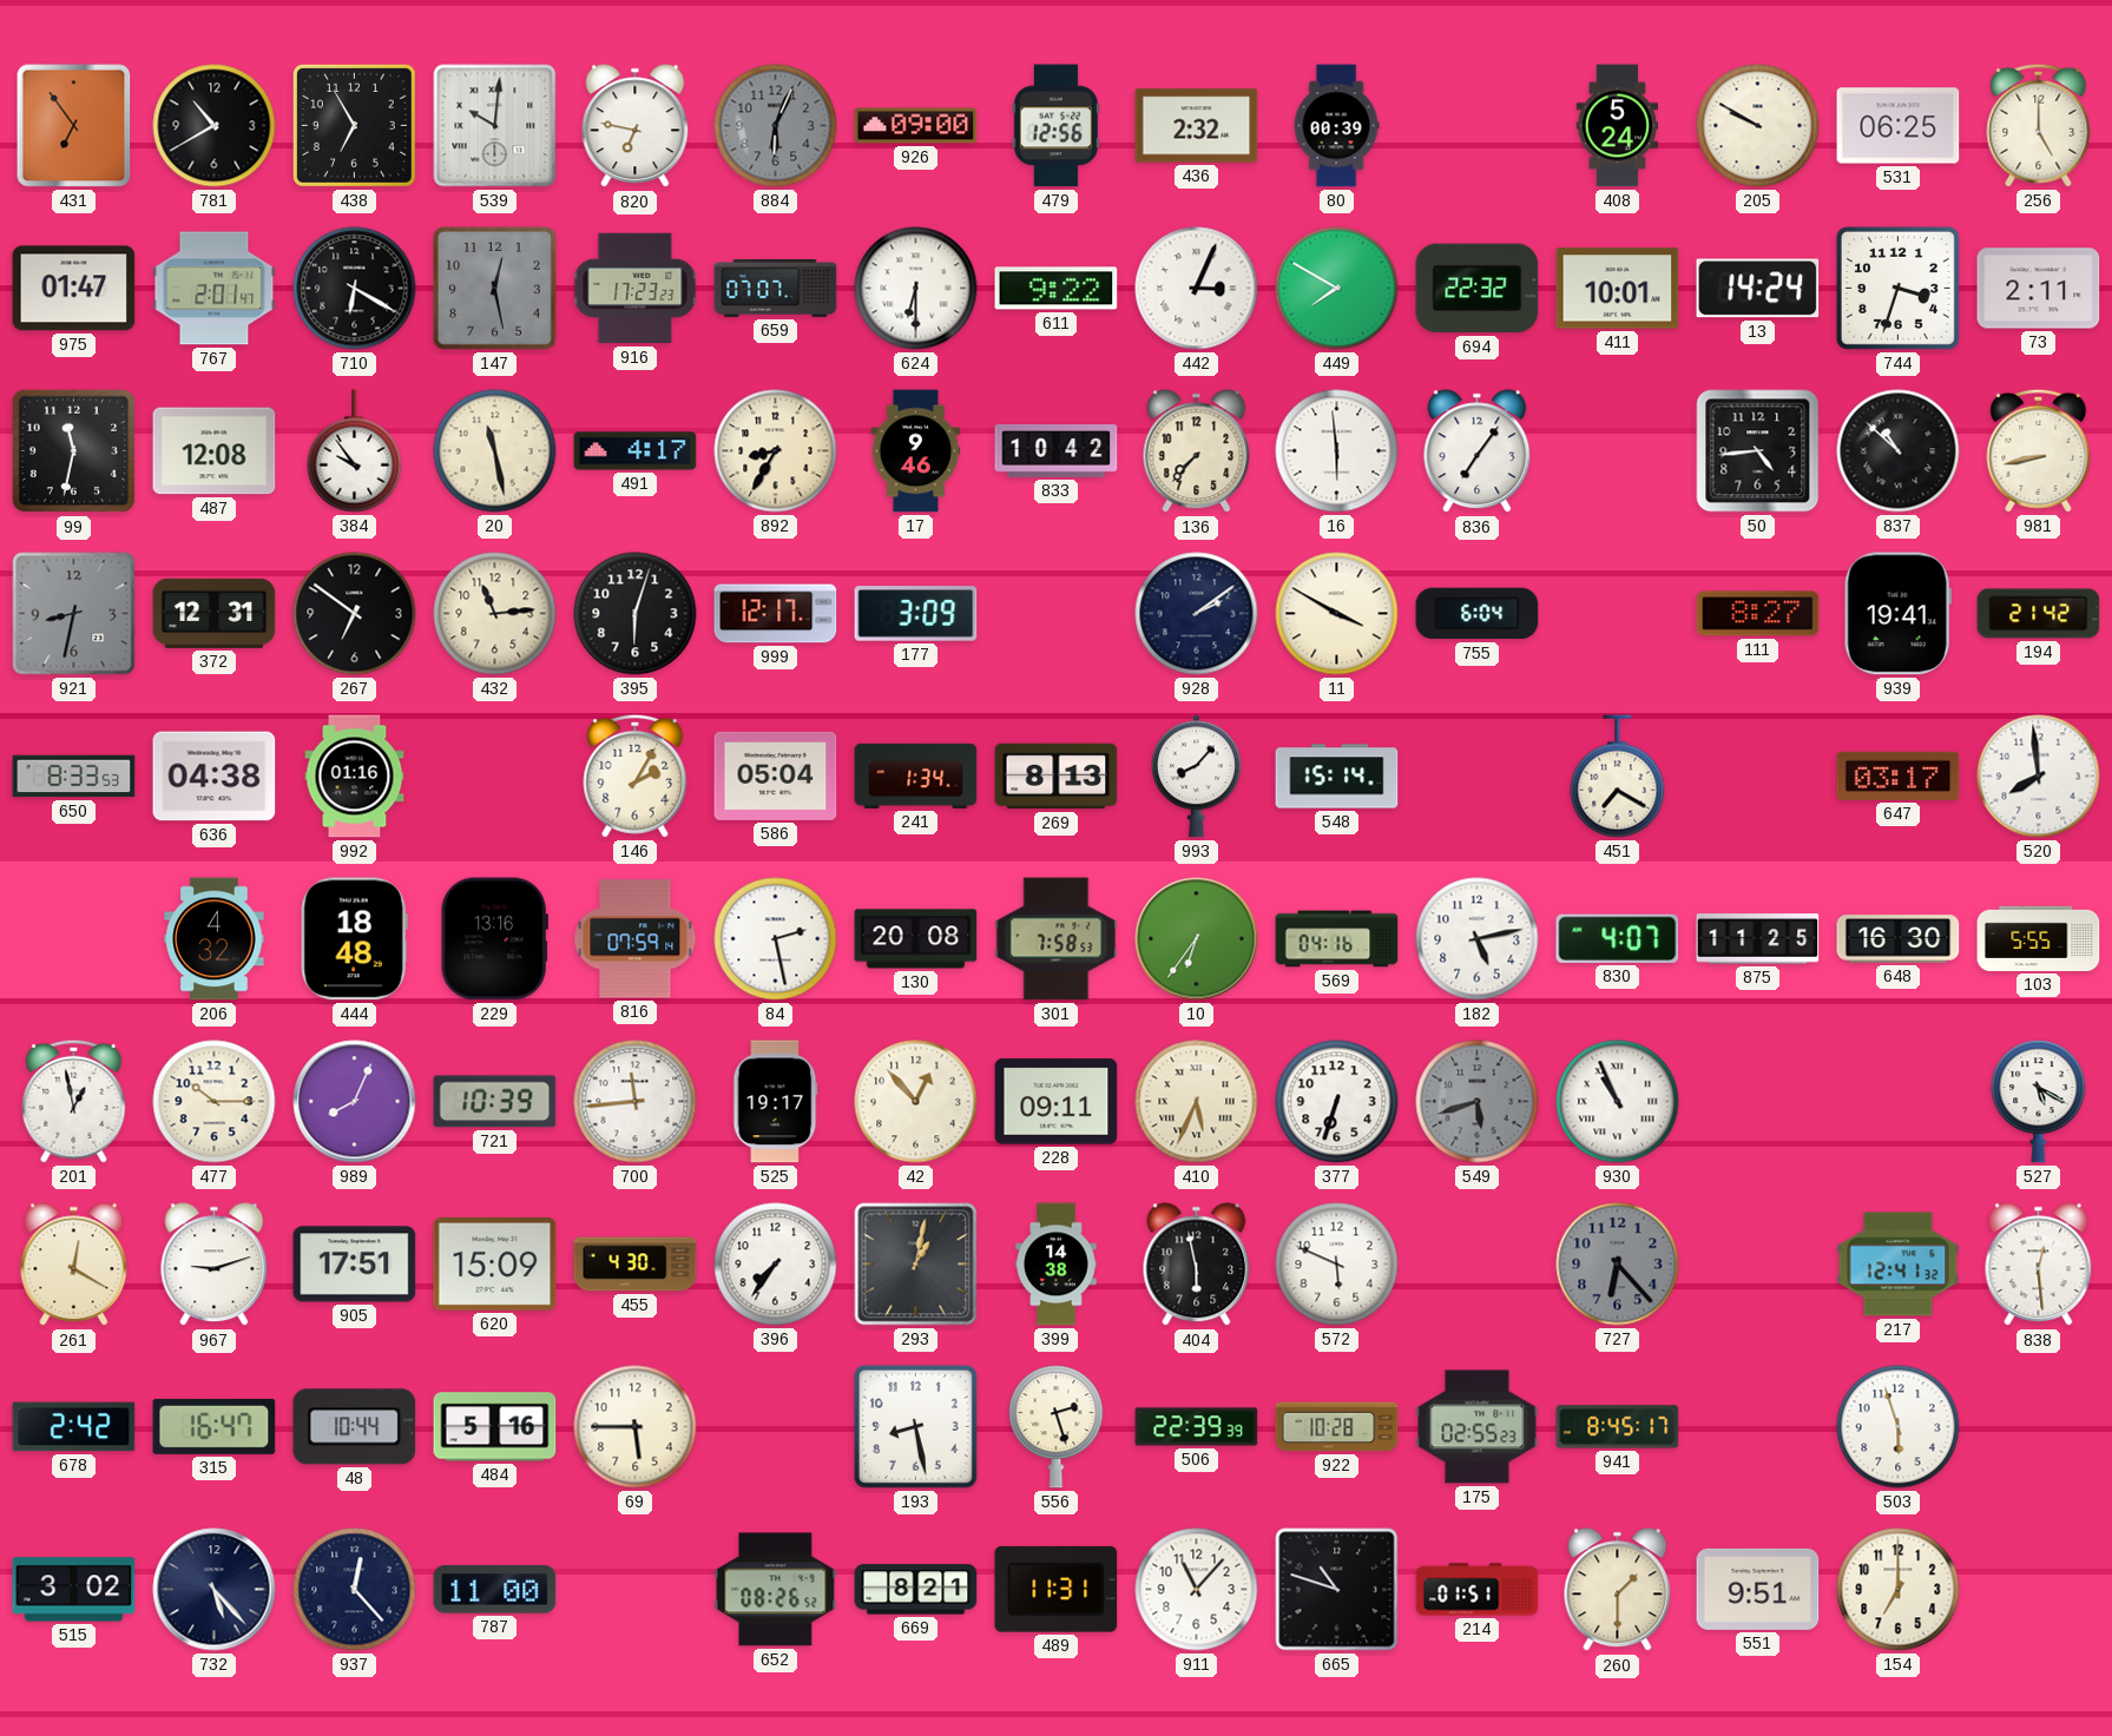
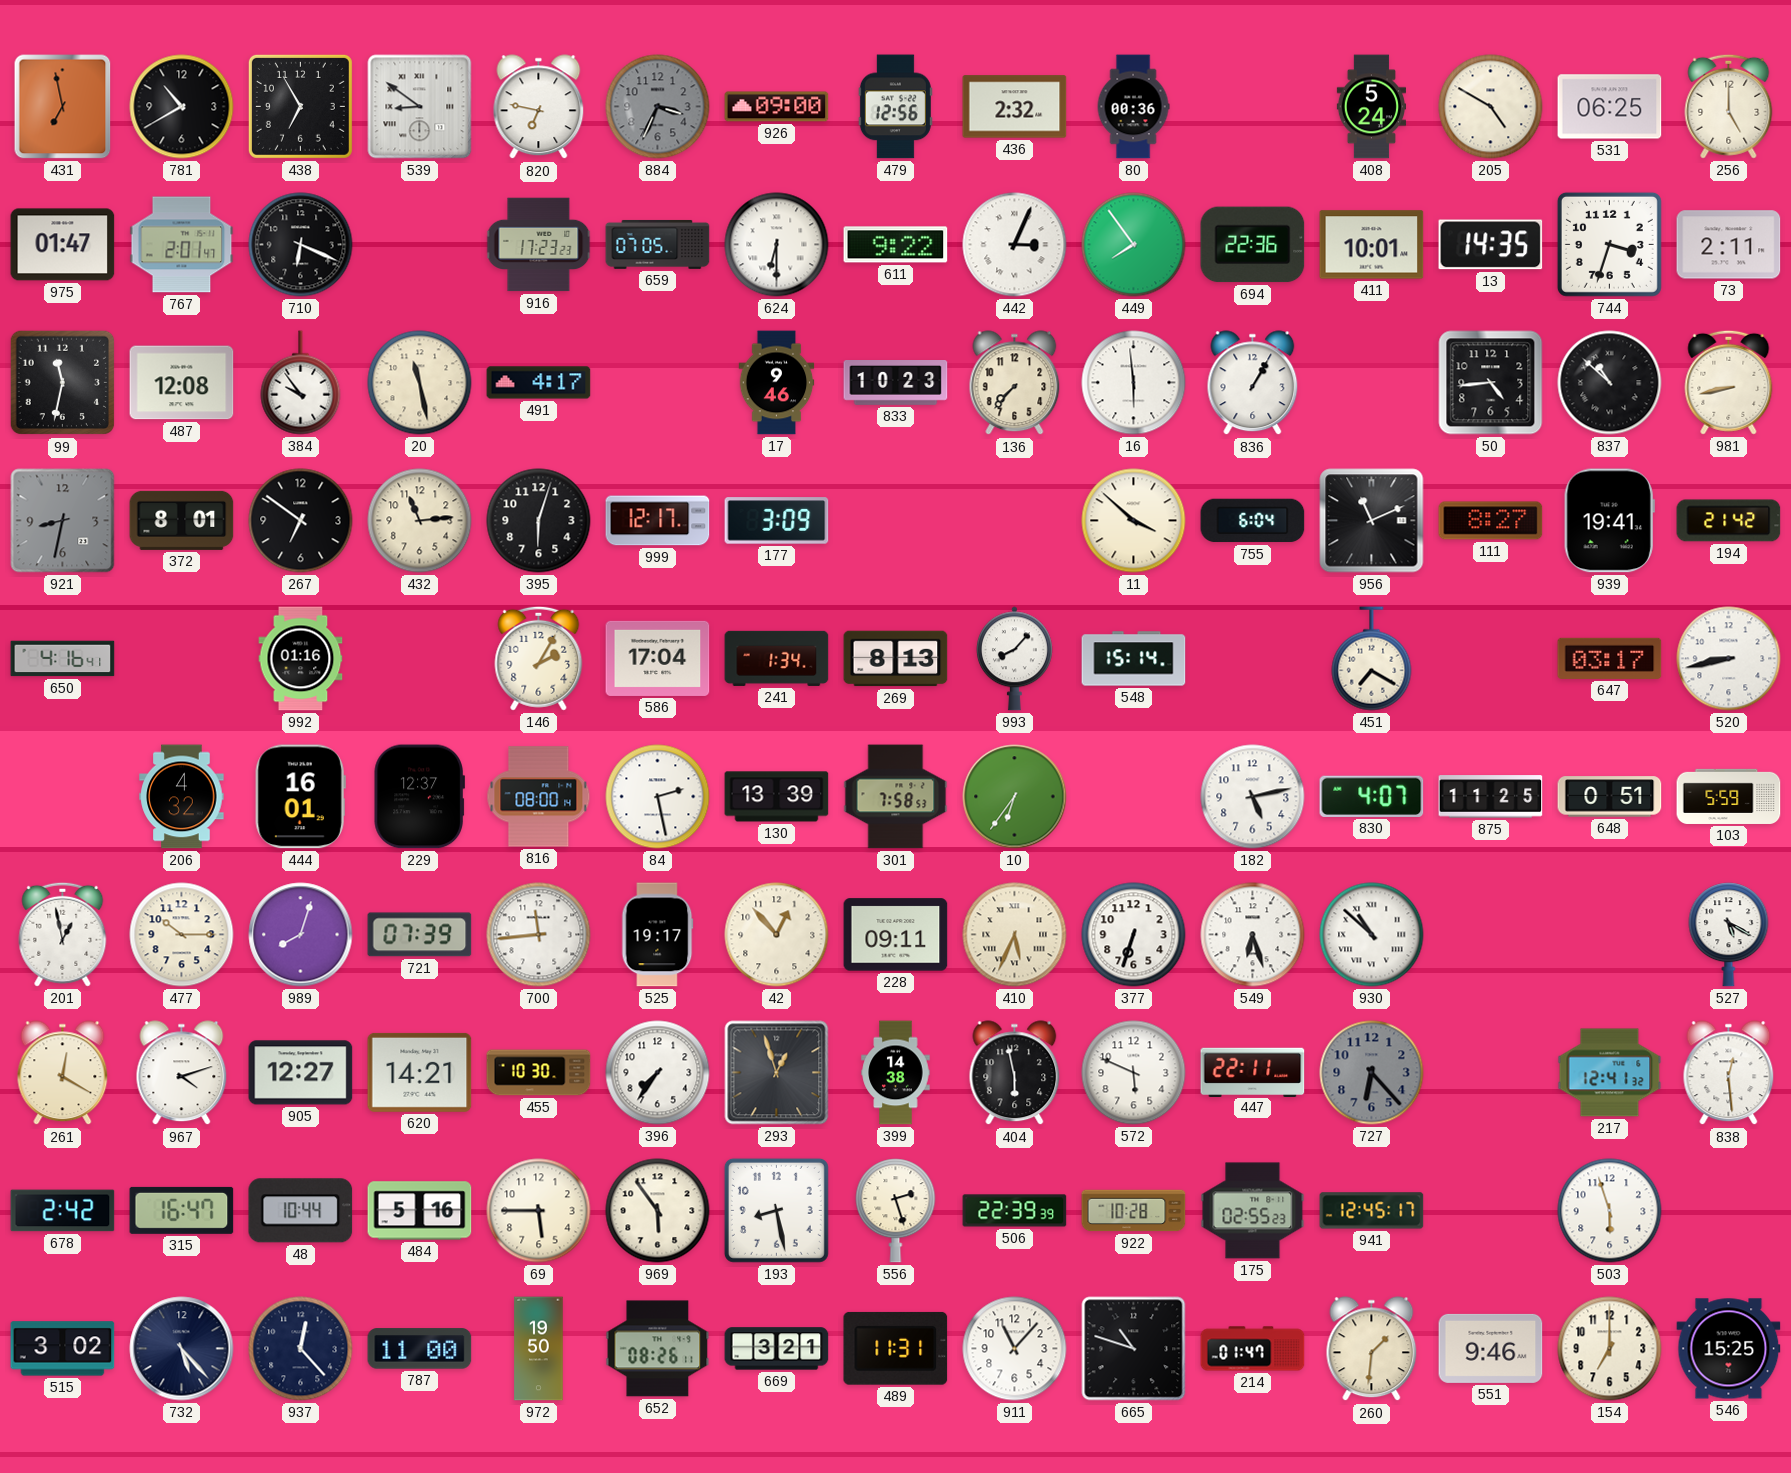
431: 6:54 -> 6:58 (63, 107)
539: 10:01 -> 8:51 (420, 107)
884: 6:04 -> 3:34 (658, 107)
80: 00:39 -> 00:36 (1133, 107)
205: 9:50 -> 4:50 (1491, 107)
710: 6:20 -> 6:19 (301, 245)
147: 12:28 -> none (494, 288)
659: 07:07 -> 07:05 (658, 244)
449: 7:50 -> 7:54 (1134, 245)
694: 22:32 -> 22:36 (1253, 245)
13: 14:24 -> 14:35 (1491, 245)
892: 8:35 -> none (776, 451)
833: 10:42 -> 10:23 (896, 383)
836: 7:06 -> 1:05 (1253, 383)
372: 12:31 -> 8:01 (182, 520)
928: 2:09 -> none (1197, 614)
11: 3:50 -> 3:52 (1134, 521)
956: none -> 11:11 (1372, 521)
650: 8:33 -> 4:16 (63, 659)
636: 04:38 -> none (215, 777)
586: 05:04 -> 17:04 (658, 658)
520: 7:59 -> 8:43 (1729, 659)
444: 18:48 -> 16:01 (300, 797)
229: 13:16 -> 12:37 (419, 797)
816: 07:59 -> 08:00 (539, 797)
130: 20:08 -> 13:39 (777, 797)
569: 04:16 -> none (1337, 939)
648: 16:30 -> 0:51 (1610, 797)
103: 5:55 -> 5:59 (1729, 796)
989: 8:04 -> 8:03 (301, 935)
721: 10:39 -> 07:39 (420, 935)
549: 5:42 -> 6:27 (1253, 935)
549 dial: grey -> white (1253, 935)
930: 10:56 -> 10:52 (1372, 935)
967: 9:12 -> 4:12 (182, 1073)
905: 17:51 -> 12:27 (301, 1073)
620: 15:09 -> 14:21 (420, 1072)
455: 4:30 -> 10:30 (539, 1073)
293: 1:02 -> 12:57 (777, 1073)
447: none -> 22:11 (1253, 1072)
969: none -> 5:54 (658, 1211)
941: 8:45 -> 12:45 (1372, 1211)
972: none -> 19:50 (539, 1349)
652: 08:26:52 -> 08:26:11 (658, 1349)
669: 8:21 -> 3:21 (777, 1349)
214: 01:51 -> 01:47 (1253, 1349)
260: 1:30 -> 1:31 (1372, 1349)
551: 9:51 -> 9:46 (1491, 1348)
546: none -> 15:25 (1729, 1349)
